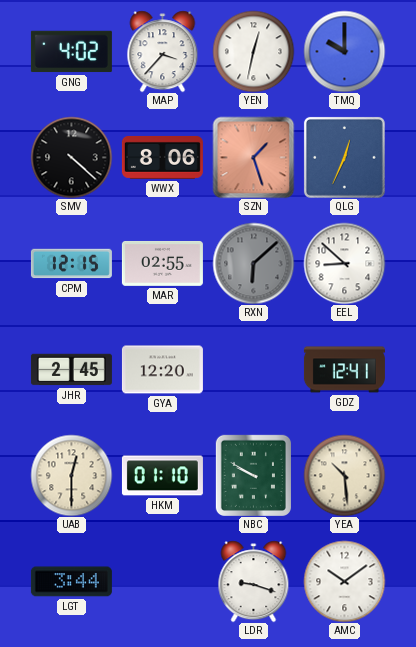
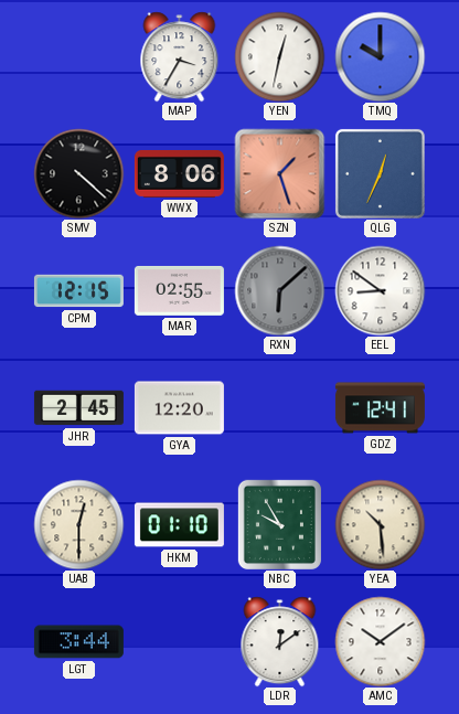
GNG: 4:02 -> none (71, 52)
MAP: 3:37 -> 3:35 (180, 56)
EEL: 8:52 -> 8:51 (380, 290)
NBC: 9:50 -> 9:55 (279, 524)
LDR: 9:18 -> 12:09 (280, 641)
